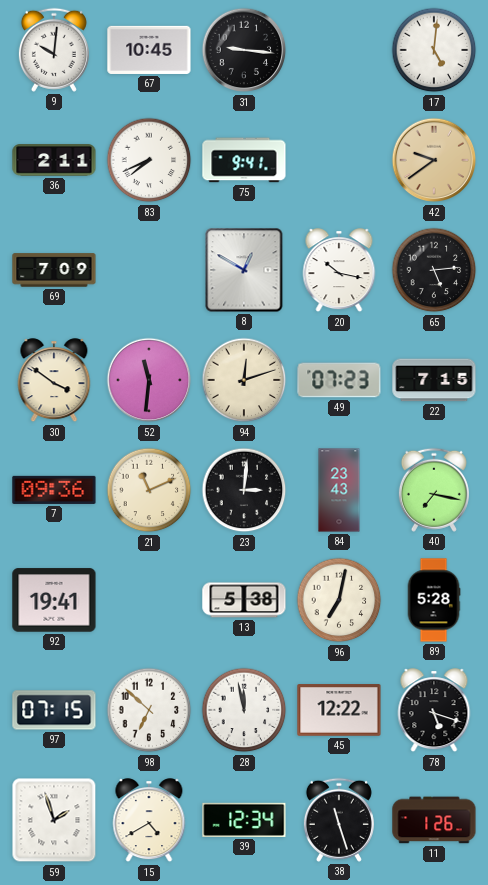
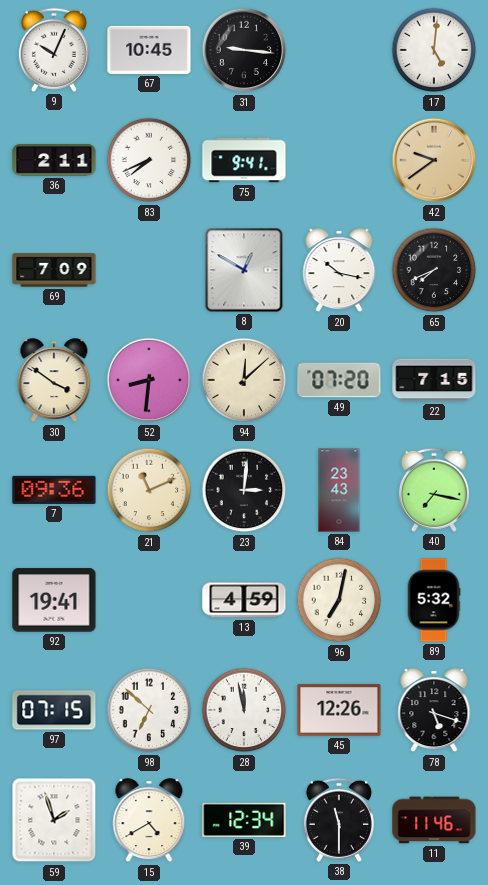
9: 10:01 -> 10:04 (54, 50)
65: 5:14 -> 7:41 (434, 270)
52: 11:31 -> 8:31 (149, 380)
94: 12:12 -> 12:08 (244, 380)
49: 07:23 -> 07:20 (339, 380)
13: 5:38 -> 4:59 (244, 600)
89: 5:28 -> 5:32 (434, 600)
45: 12:22 -> 12:26 (339, 710)
38: 11:27 -> 11:30 (339, 820)
11: 1:26 -> 11:46 (434, 820)
